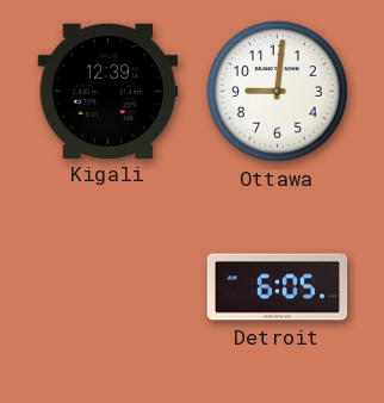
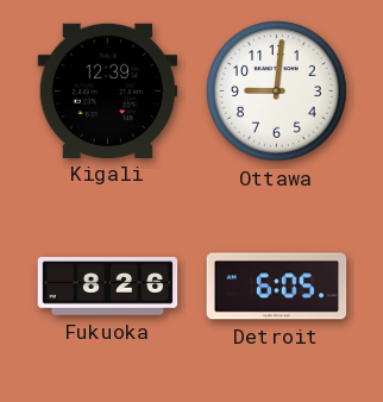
Fukuoka: none -> 8:26 (108, 287)
